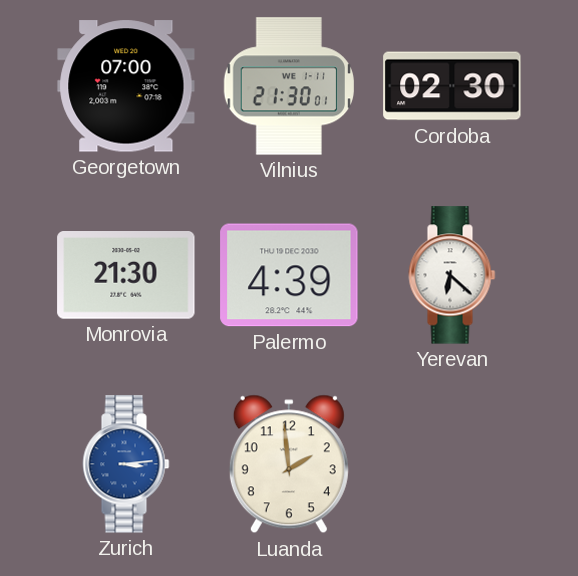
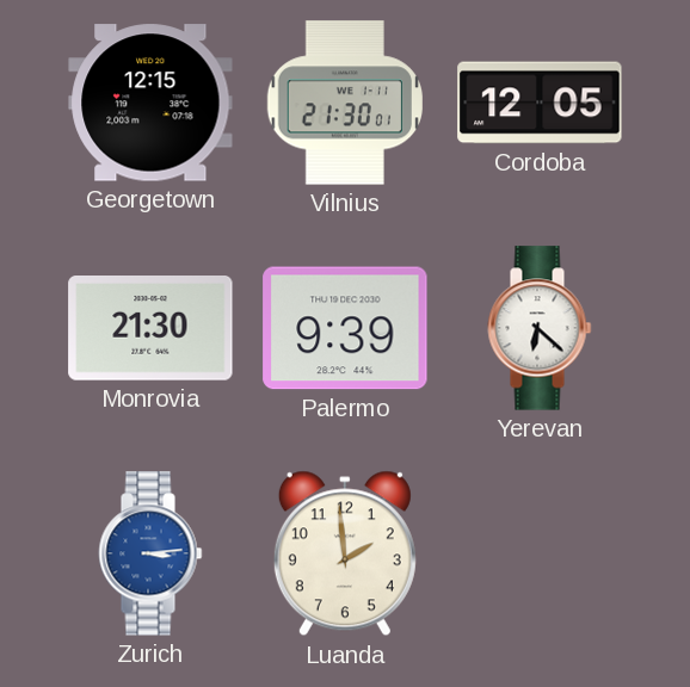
Georgetown: 07:00 -> 12:15 (150, 103)
Cordoba: 02:30 -> 12:05 (540, 103)
Palermo: 4:39 -> 9:39 (345, 328)
